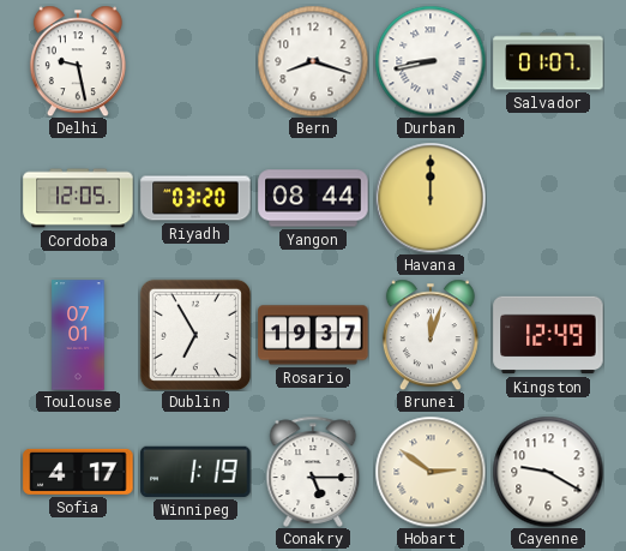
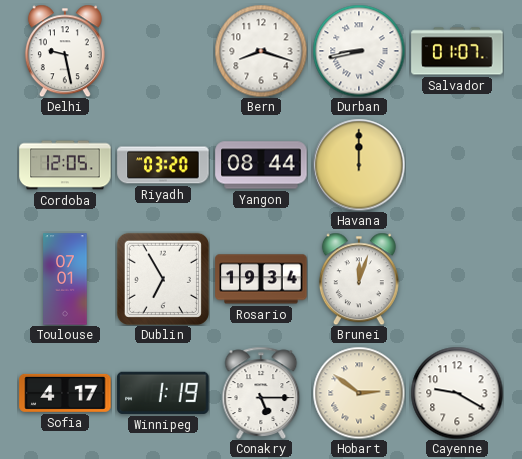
Rosario: 19:37 -> 19:34 (261, 279)
Kingston: 12:49 -> none (548, 335)
